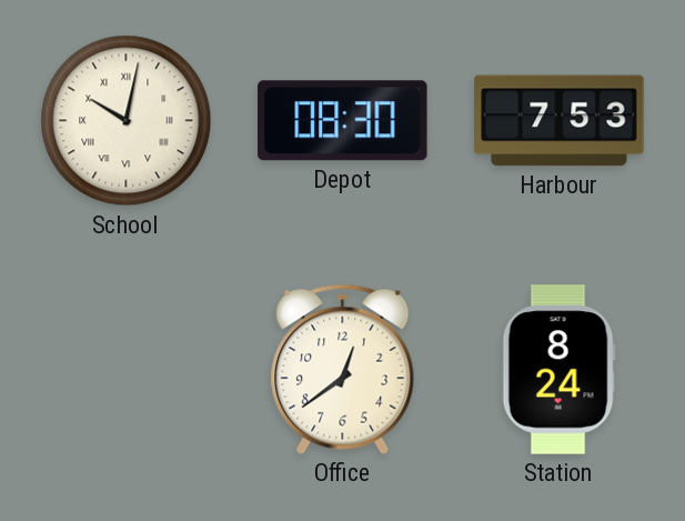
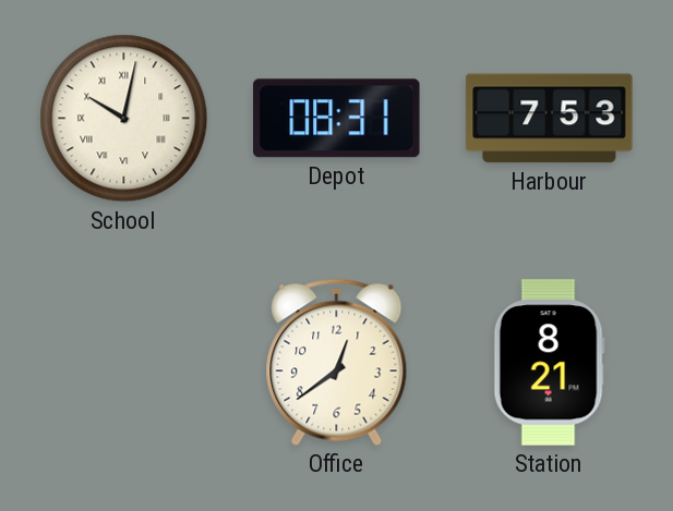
Depot: 08:30 -> 08:31 (337, 119)
Station: 8:24 -> 8:21 (549, 363)
